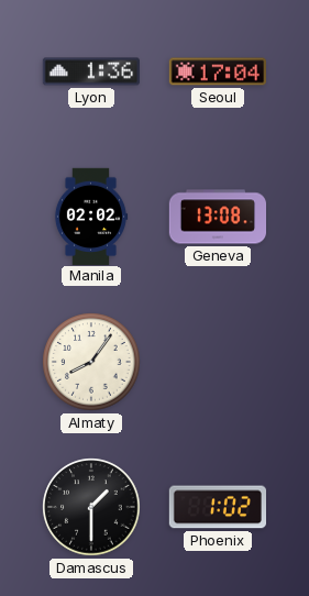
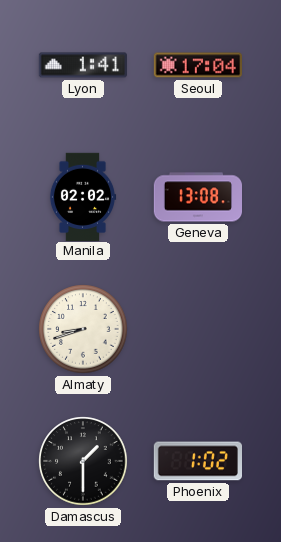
Lyon: 1:36 -> 1:41 (83, 65)
Almaty: 8:06 -> 8:42 (83, 329)
